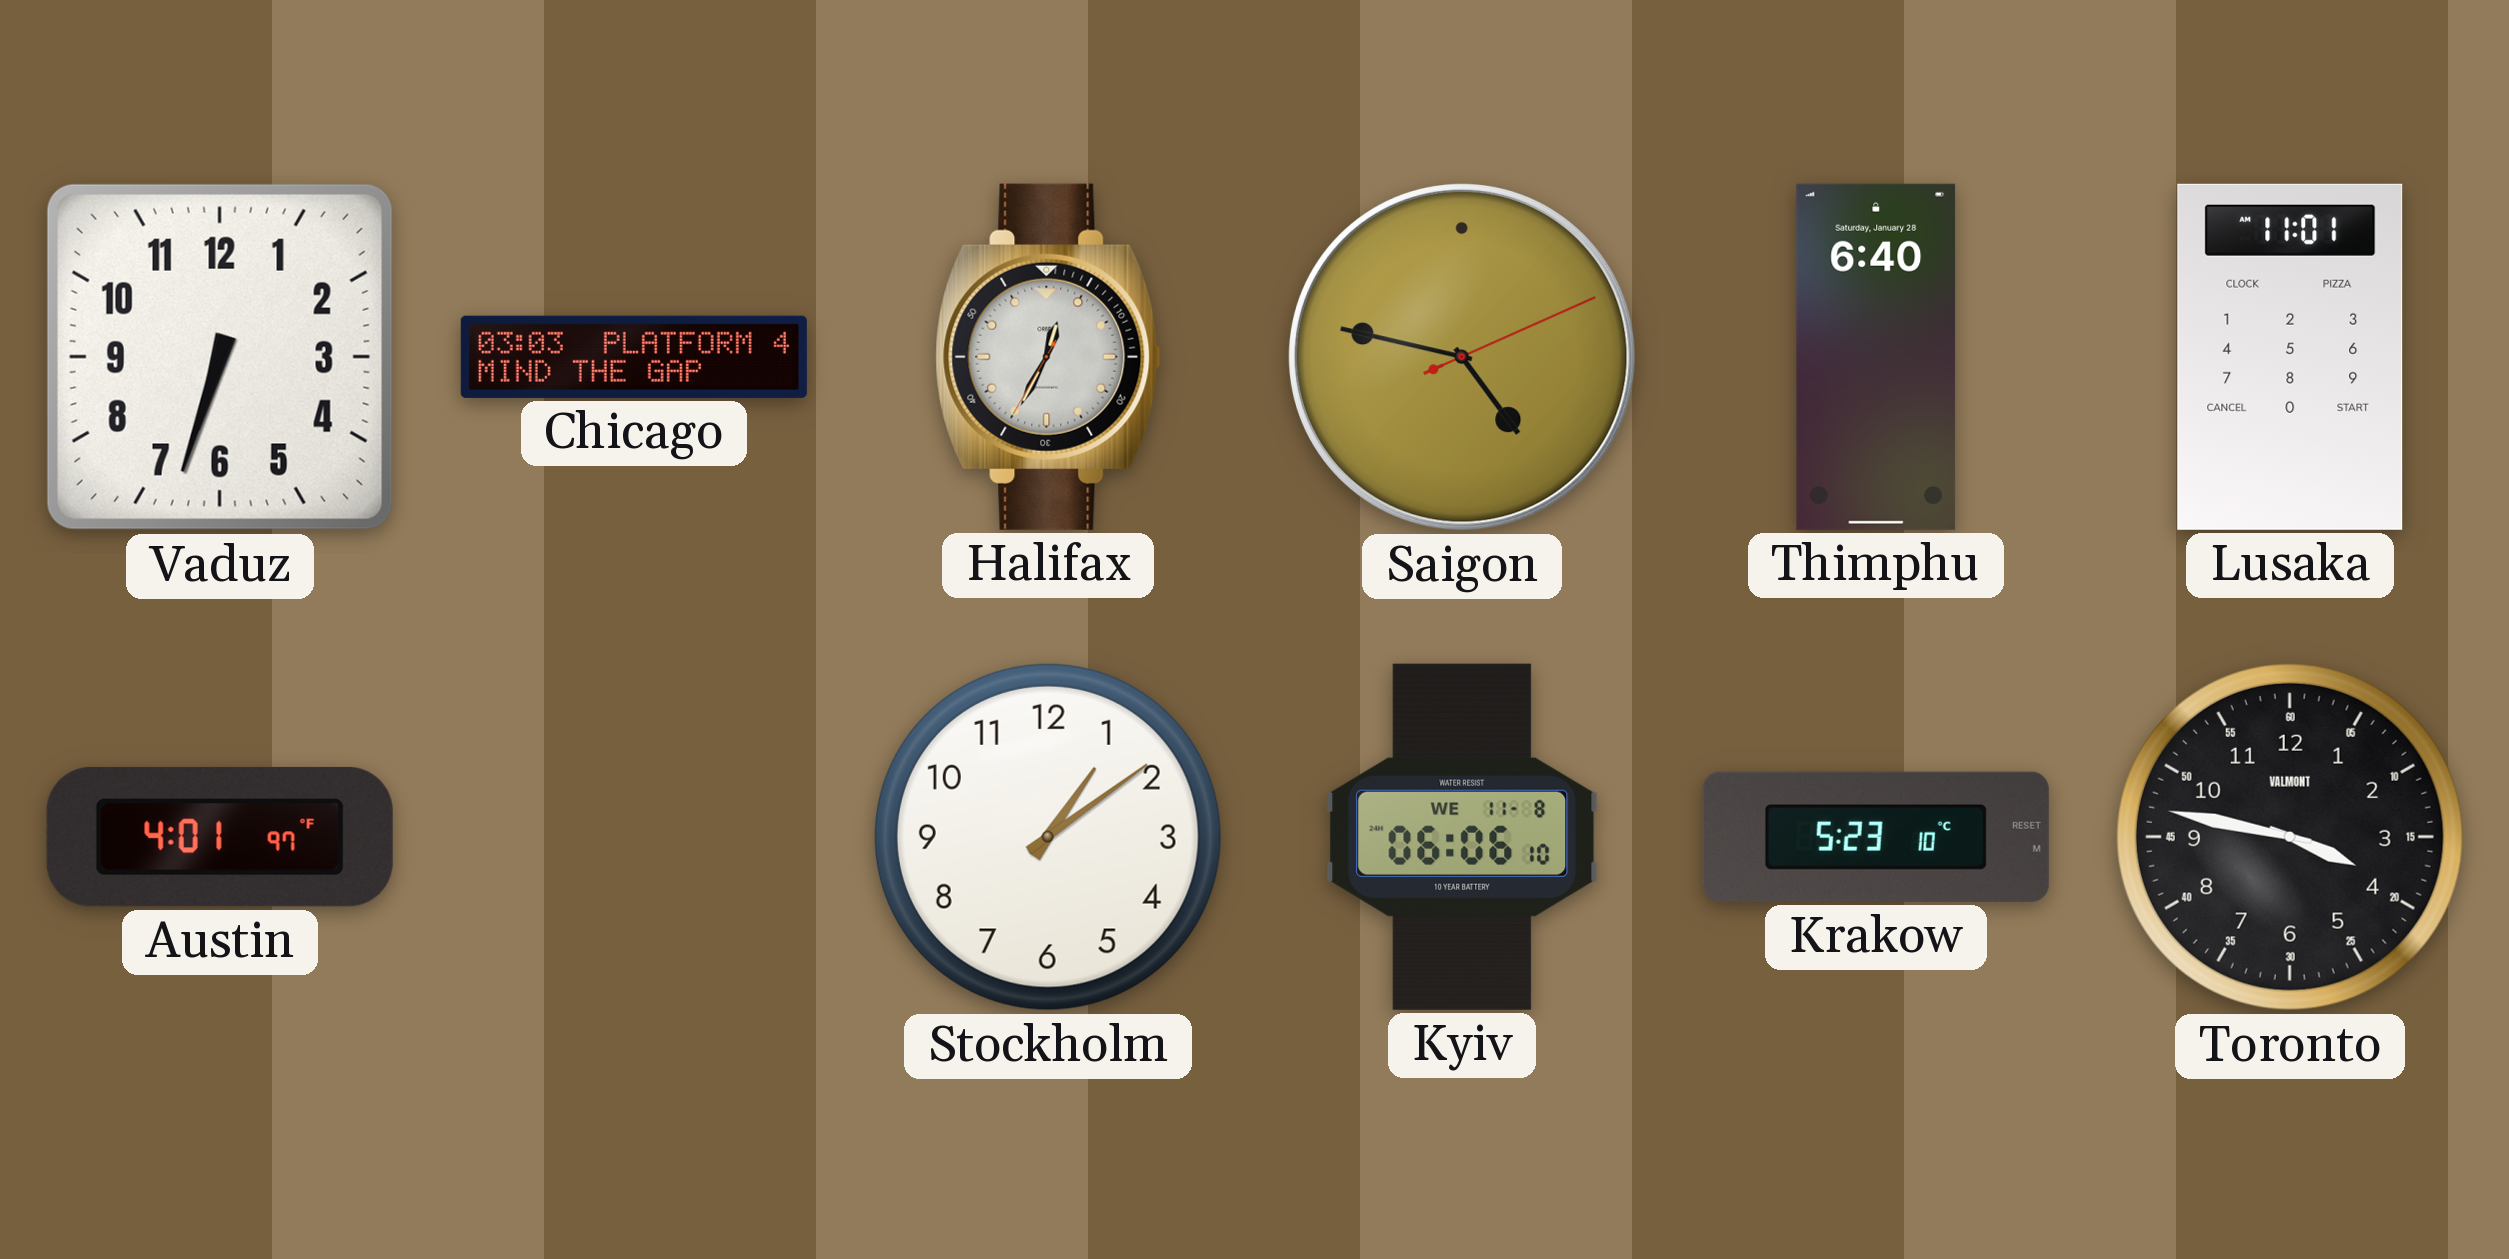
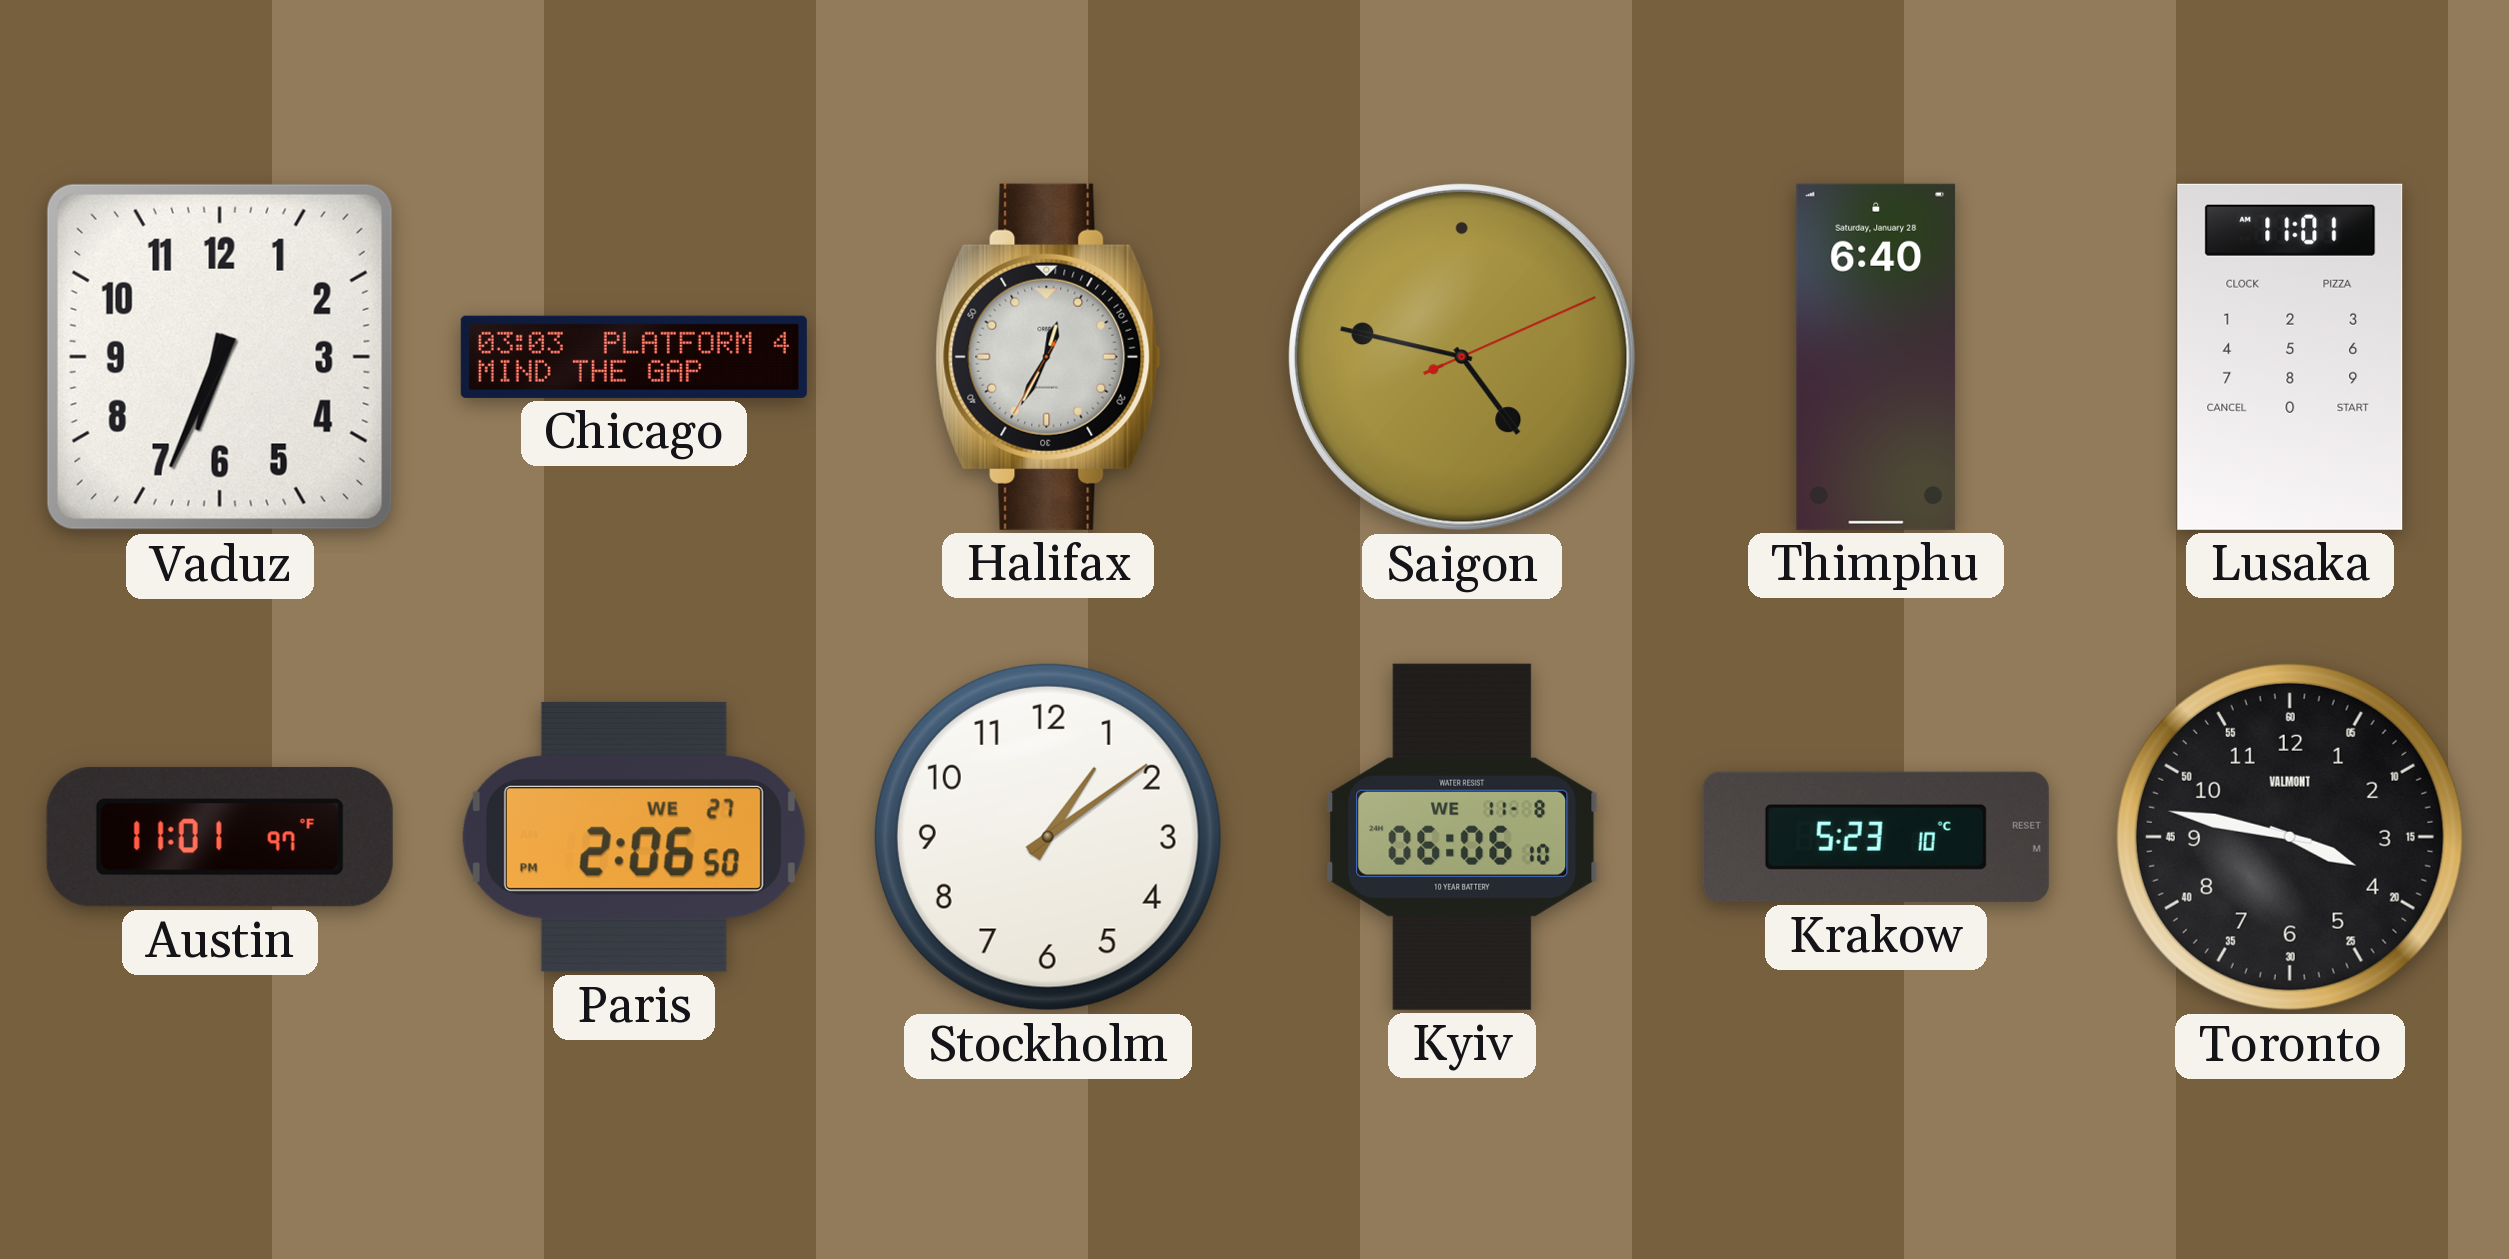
Vaduz: 6:33 -> 6:34 (220, 357)
Austin: 4:01 -> 11:01 (220, 837)
Paris: none -> 2:06 (634, 837)
